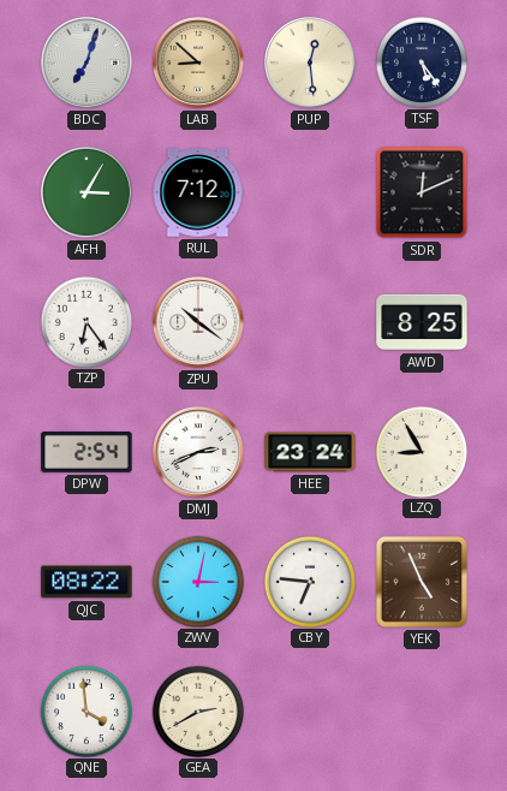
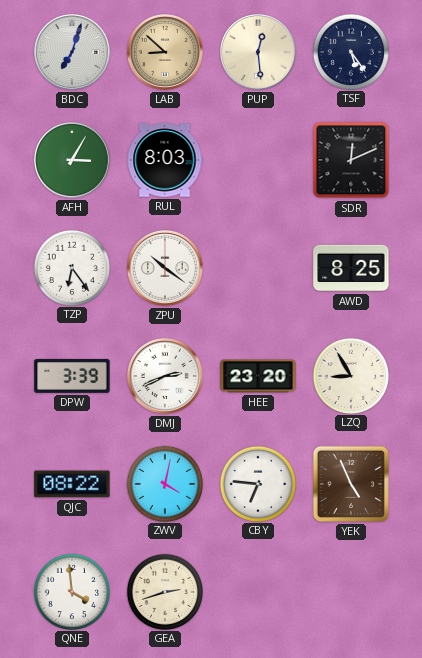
RUL: 7:12 -> 8:03 (165, 160)
DPW: 2:54 -> 3:39 (72, 376)
HEE: 23:24 -> 23:20 (258, 376)
ZWV: 3:02 -> 4:02 (164, 483)
GEA: 2:40 -> 2:42 (164, 591)
